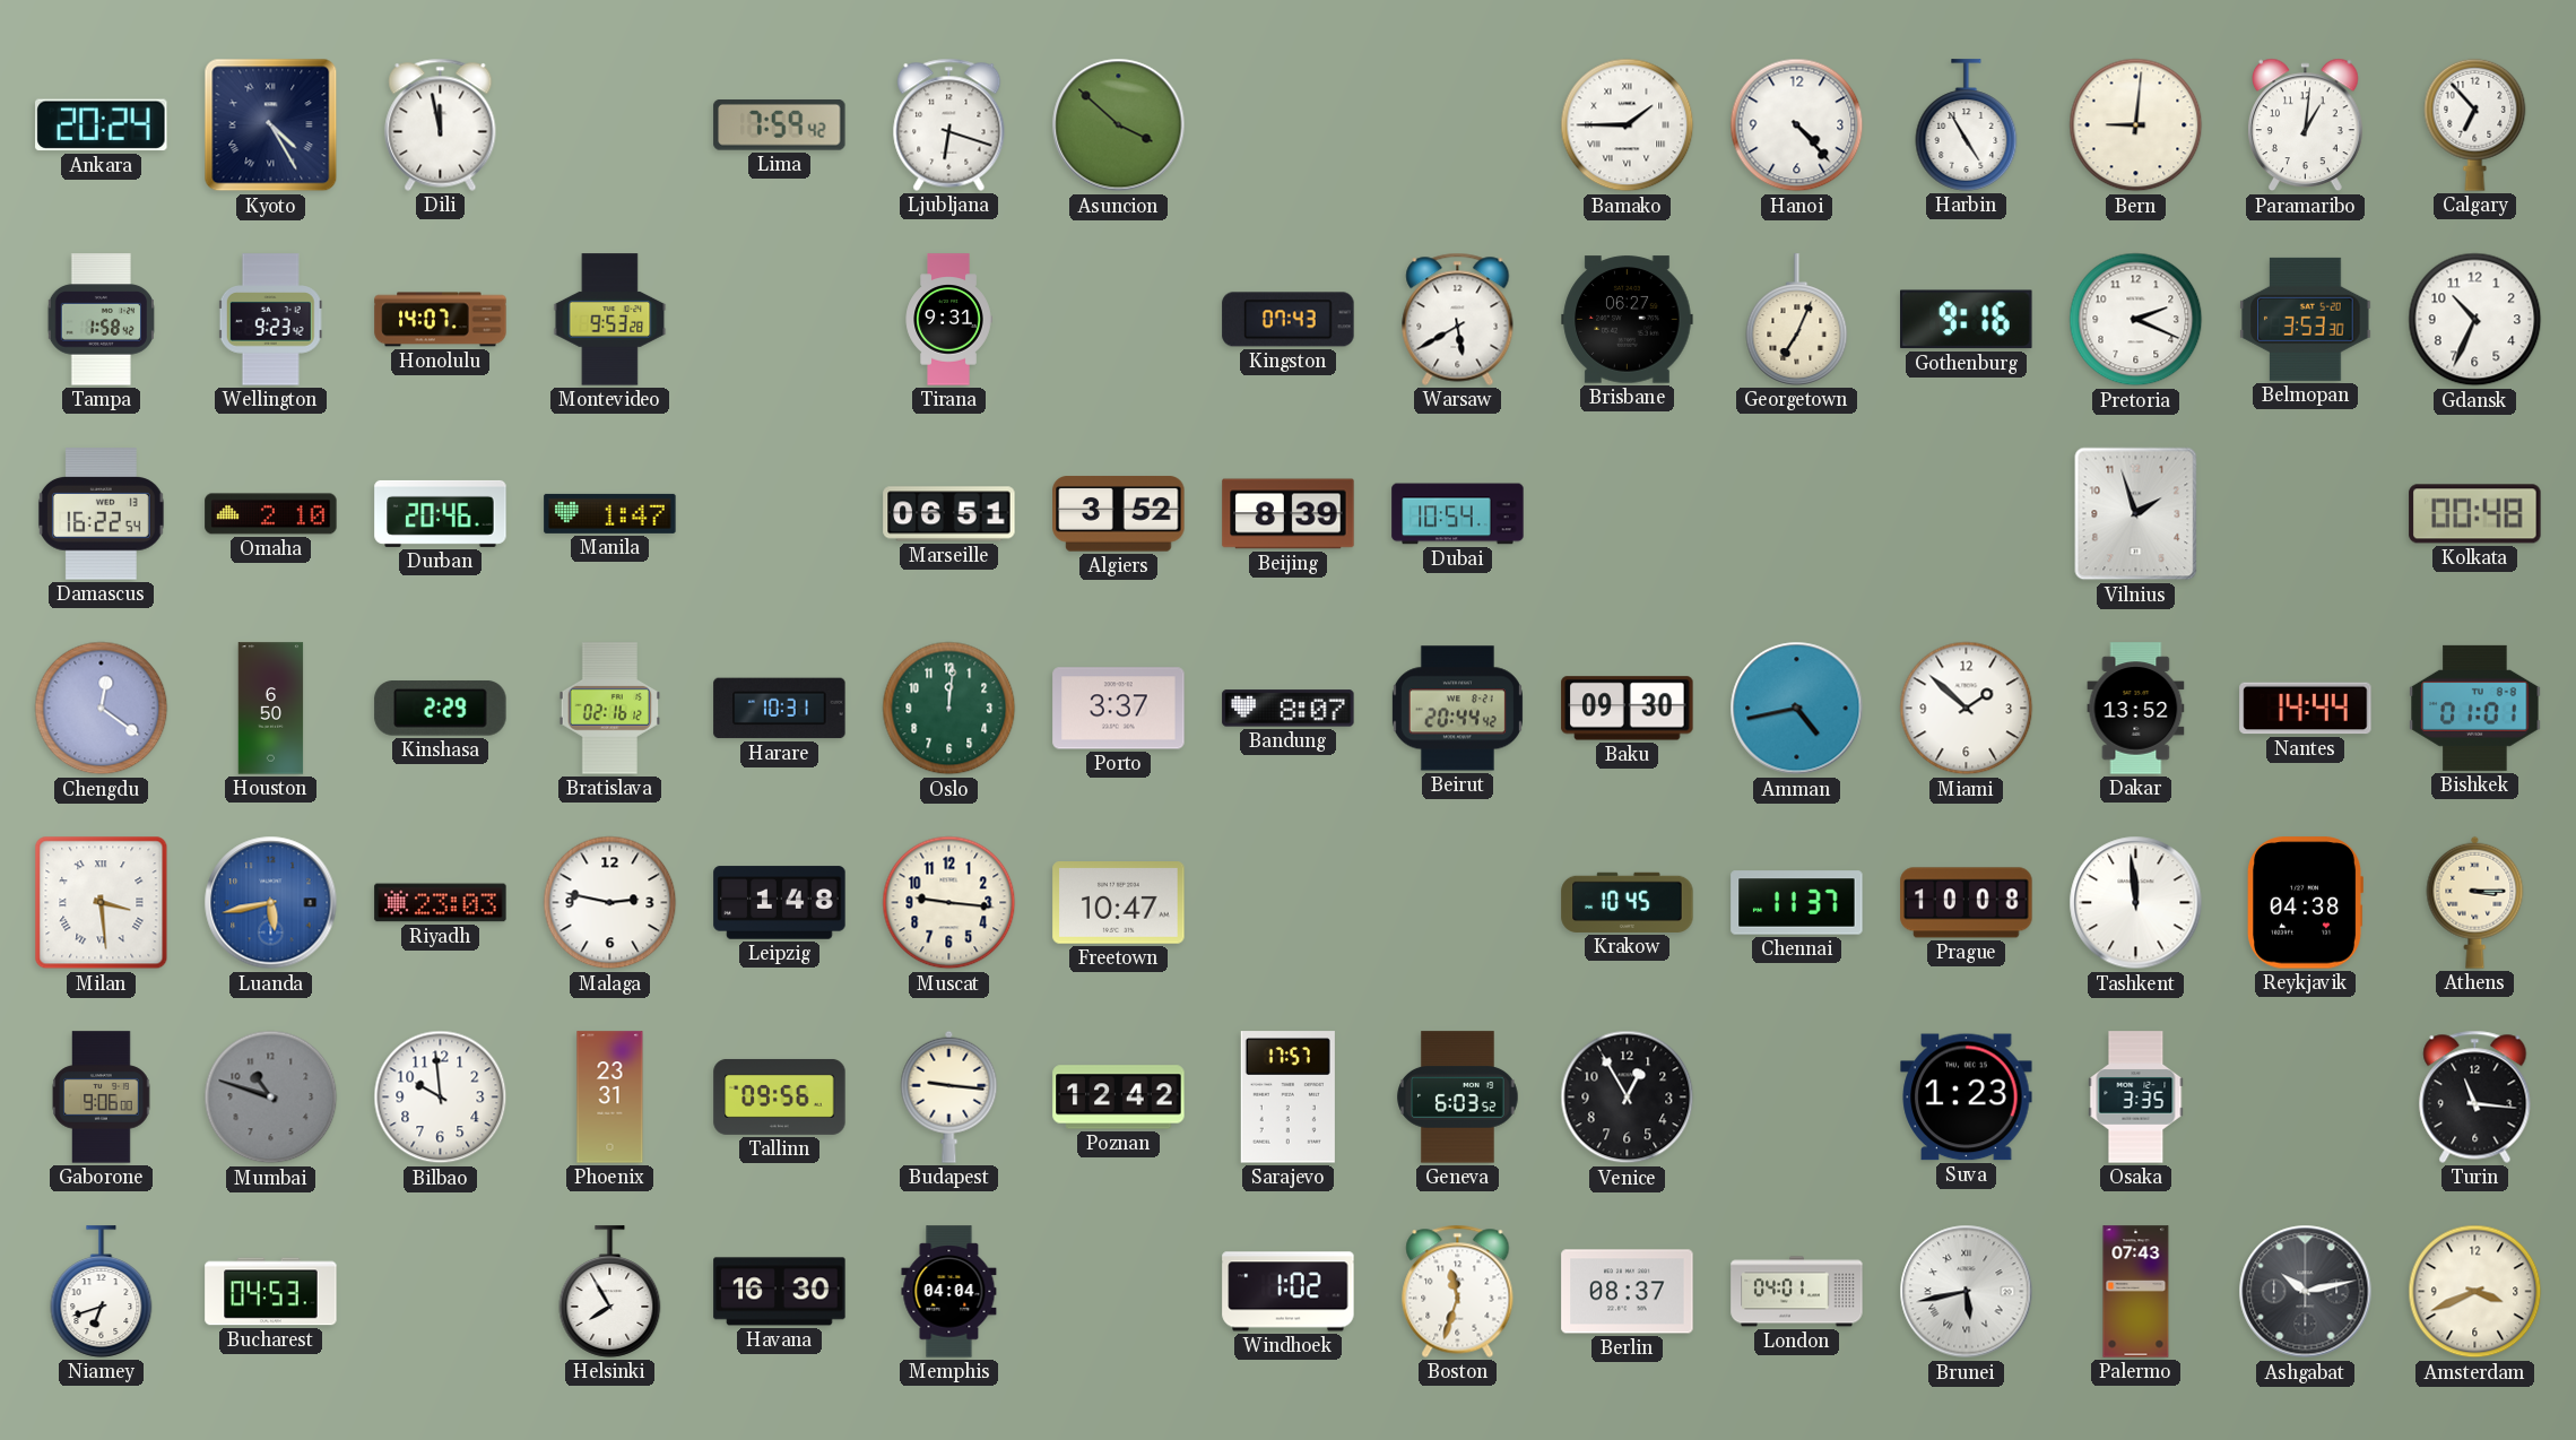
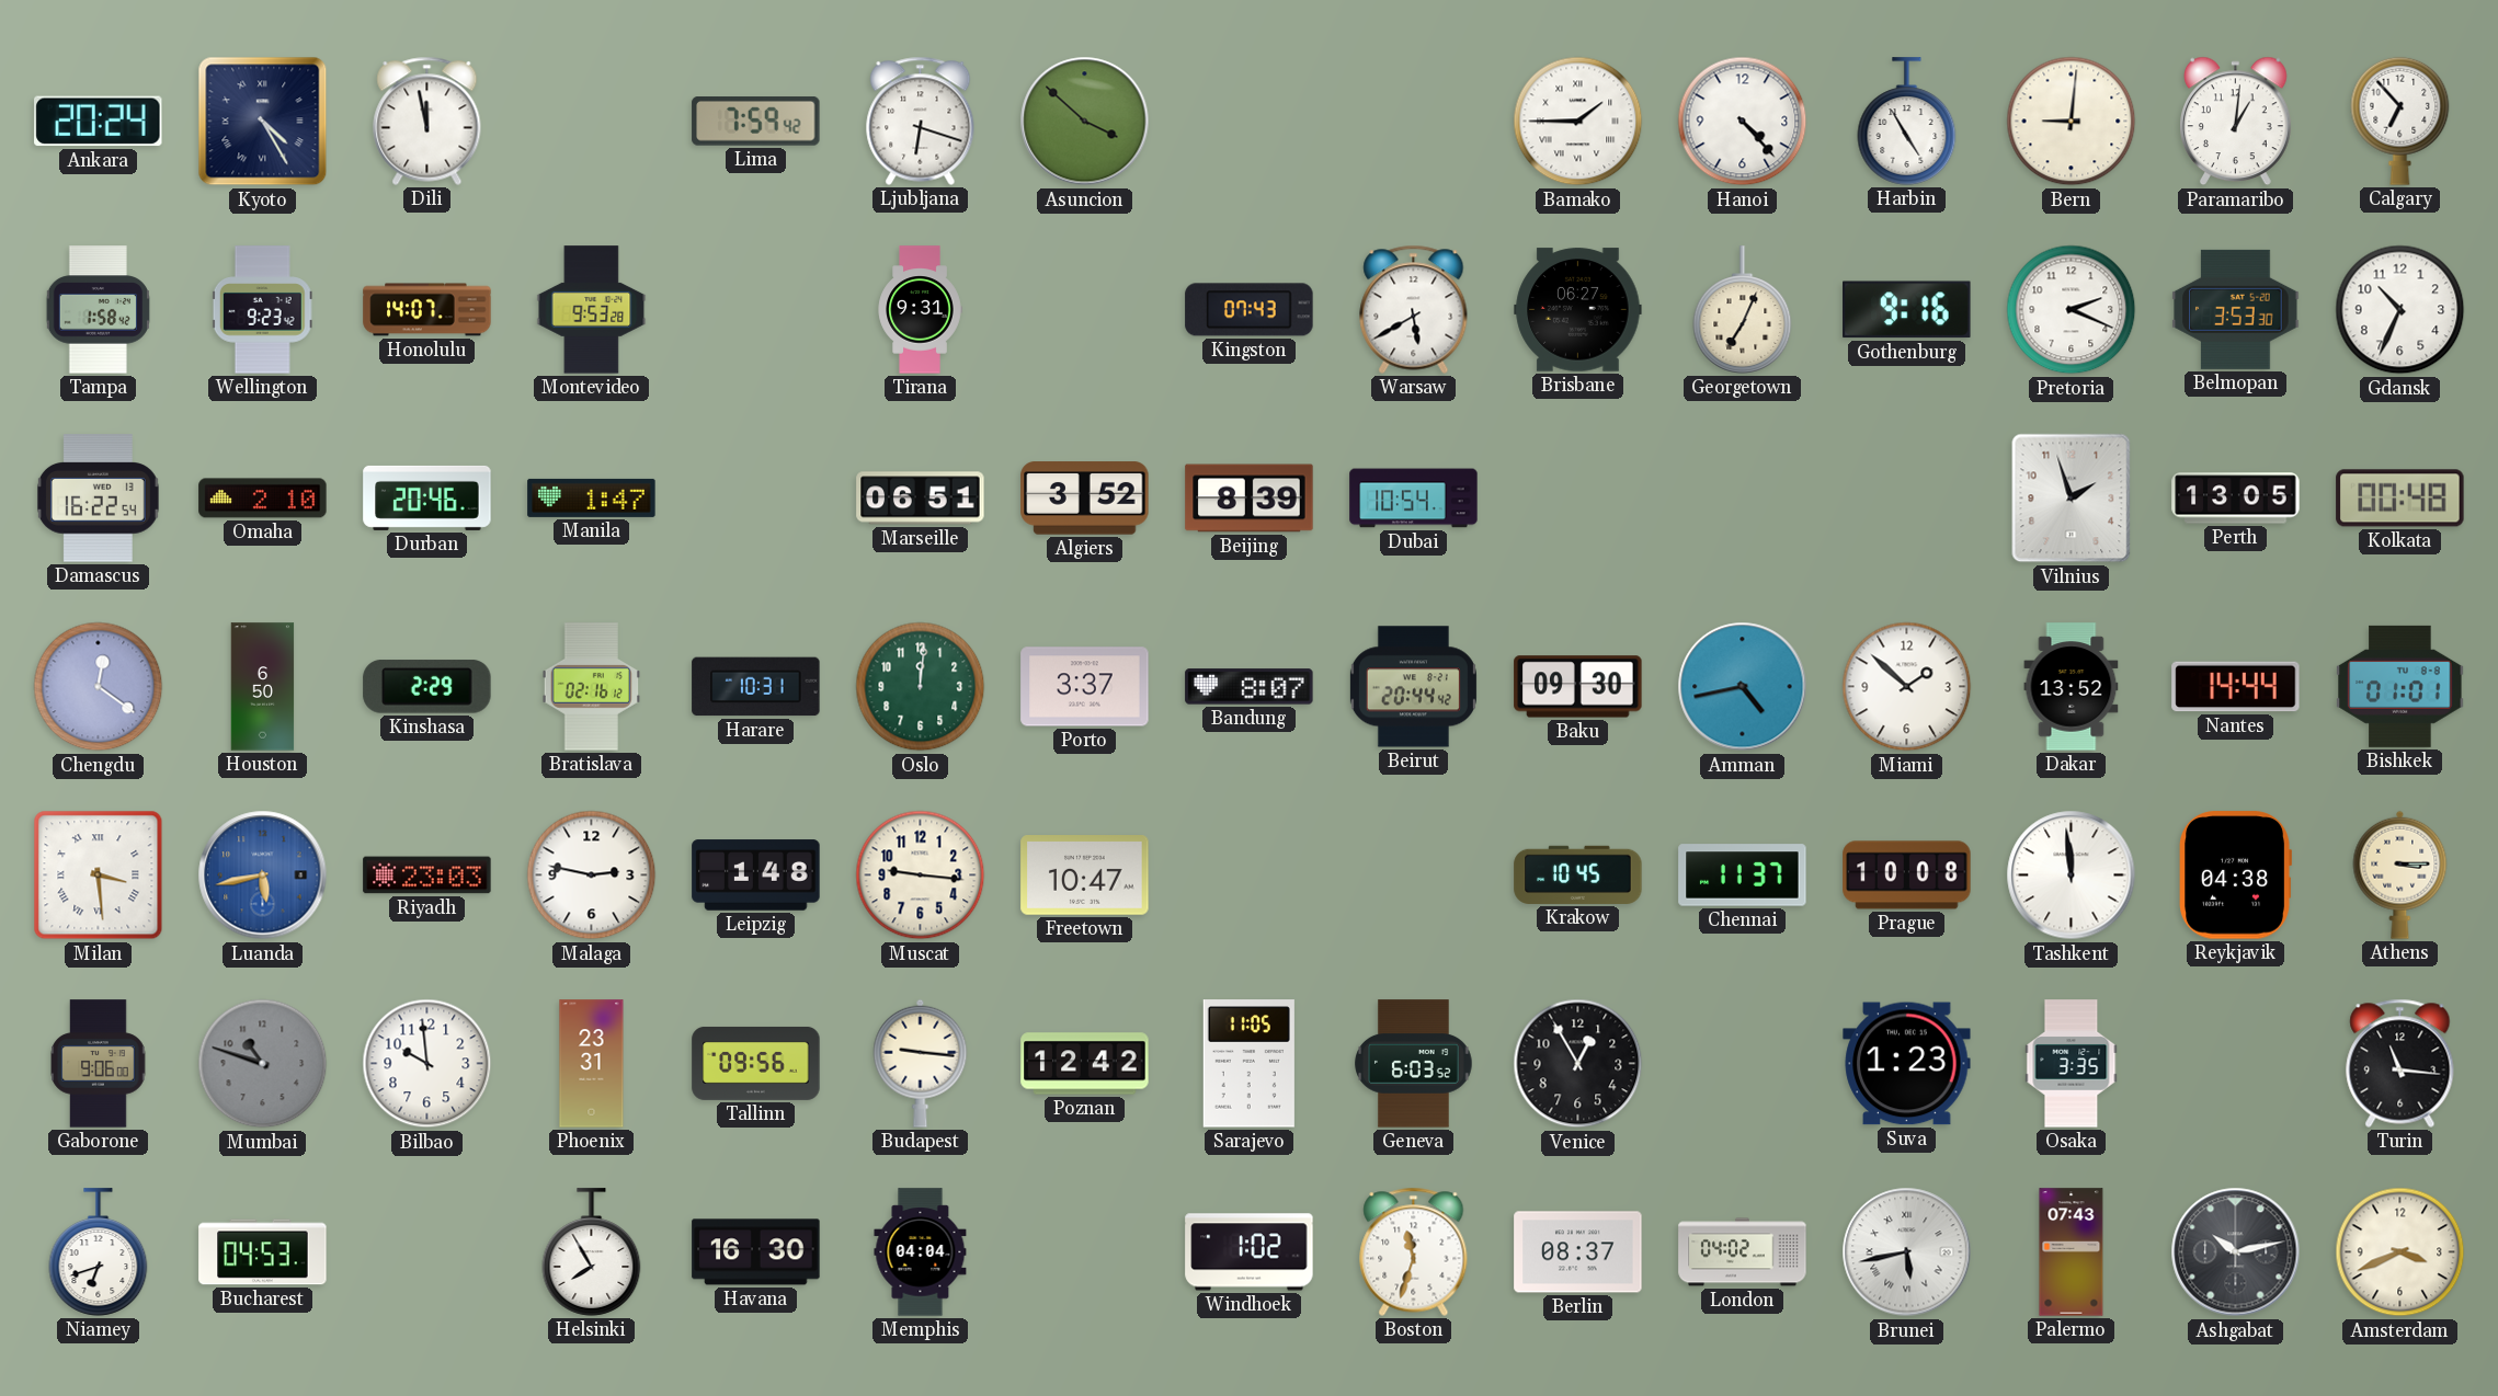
Perth: none -> 13:05 (2236, 499)
Sarajevo: 17:57 -> 11:05 (1248, 1064)
London: 04:01 -> 04:02 (1743, 1252)
